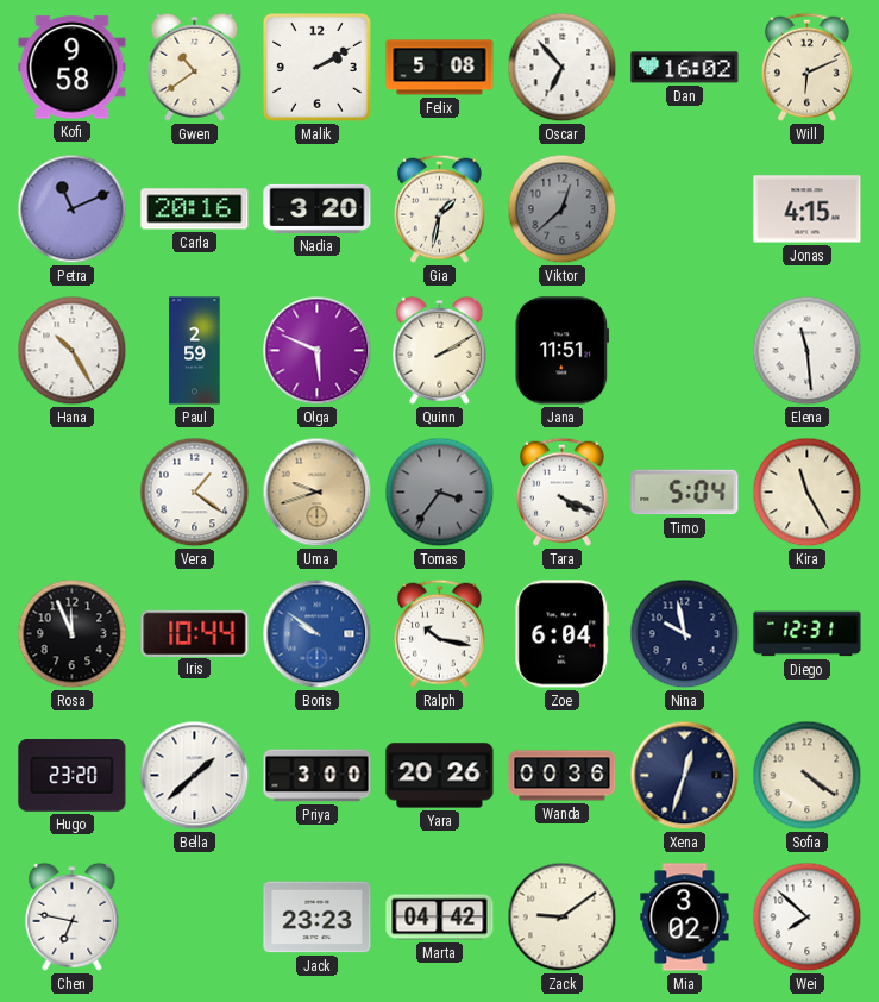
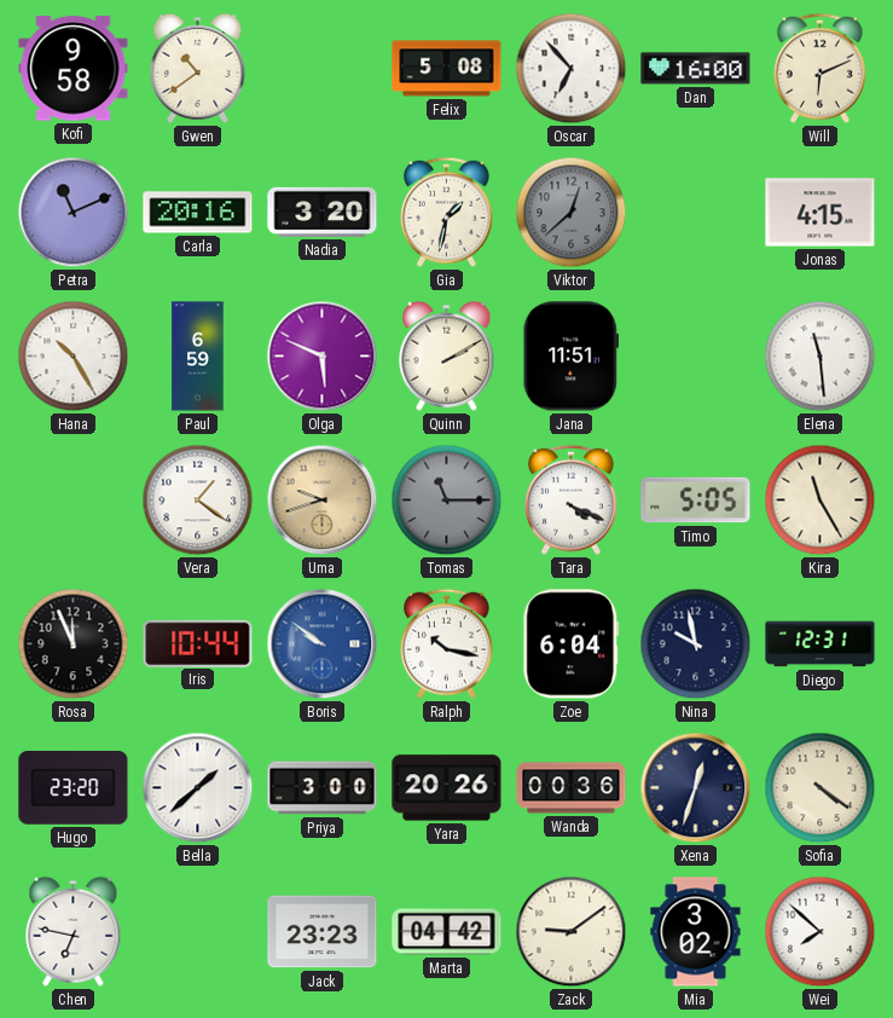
Malik: 2:10 -> none (316, 67)
Dan: 16:02 -> 16:00 (696, 69)
Paul: 2:59 -> 6:59 (198, 357)
Tomas: 3:36 -> 11:15 (447, 501)
Timo: 5:04 -> 5:05 (696, 501)
